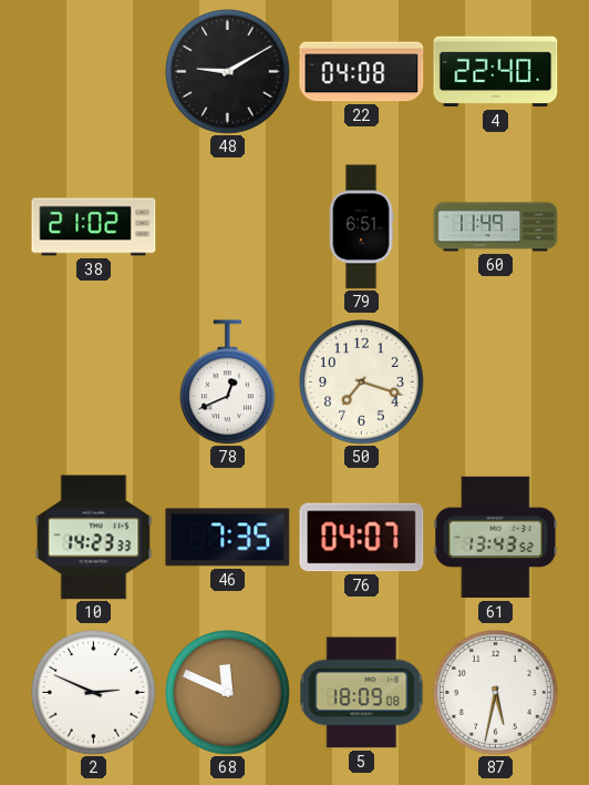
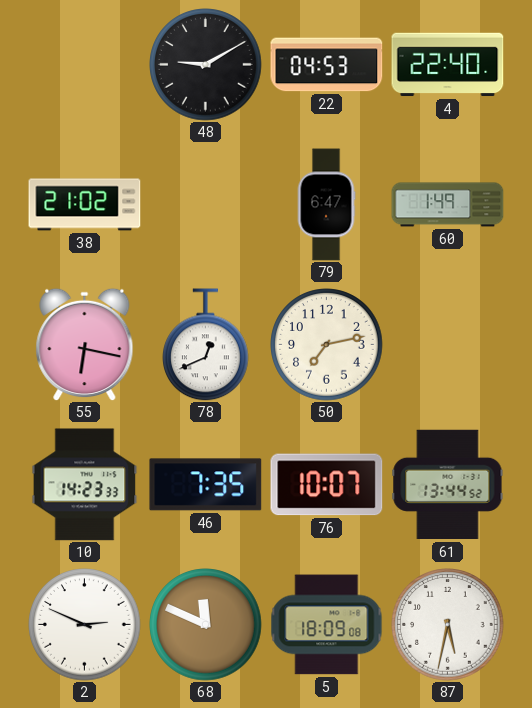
22: 04:08 -> 04:53 (327, 65)
79: 6:51 -> 6:47 (326, 205)
60: 11:49 -> 1:49 (448, 205)
55: none -> 6:17 (85, 344)
50: 7:18 -> 7:13 (327, 345)
76: 04:07 -> 10:07 (327, 485)
61: 13:43 -> 13:44 (448, 485)
